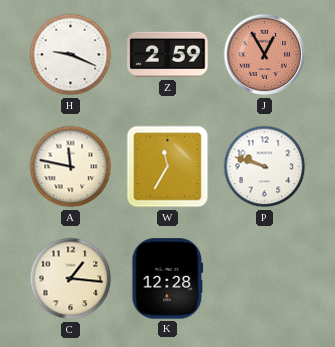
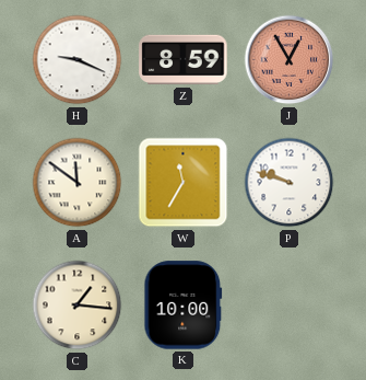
Z: 2:59 -> 8:59 (184, 60)
A: 11:47 -> 11:51 (78, 183)
K: 12:28 -> 10:00 (184, 306)
